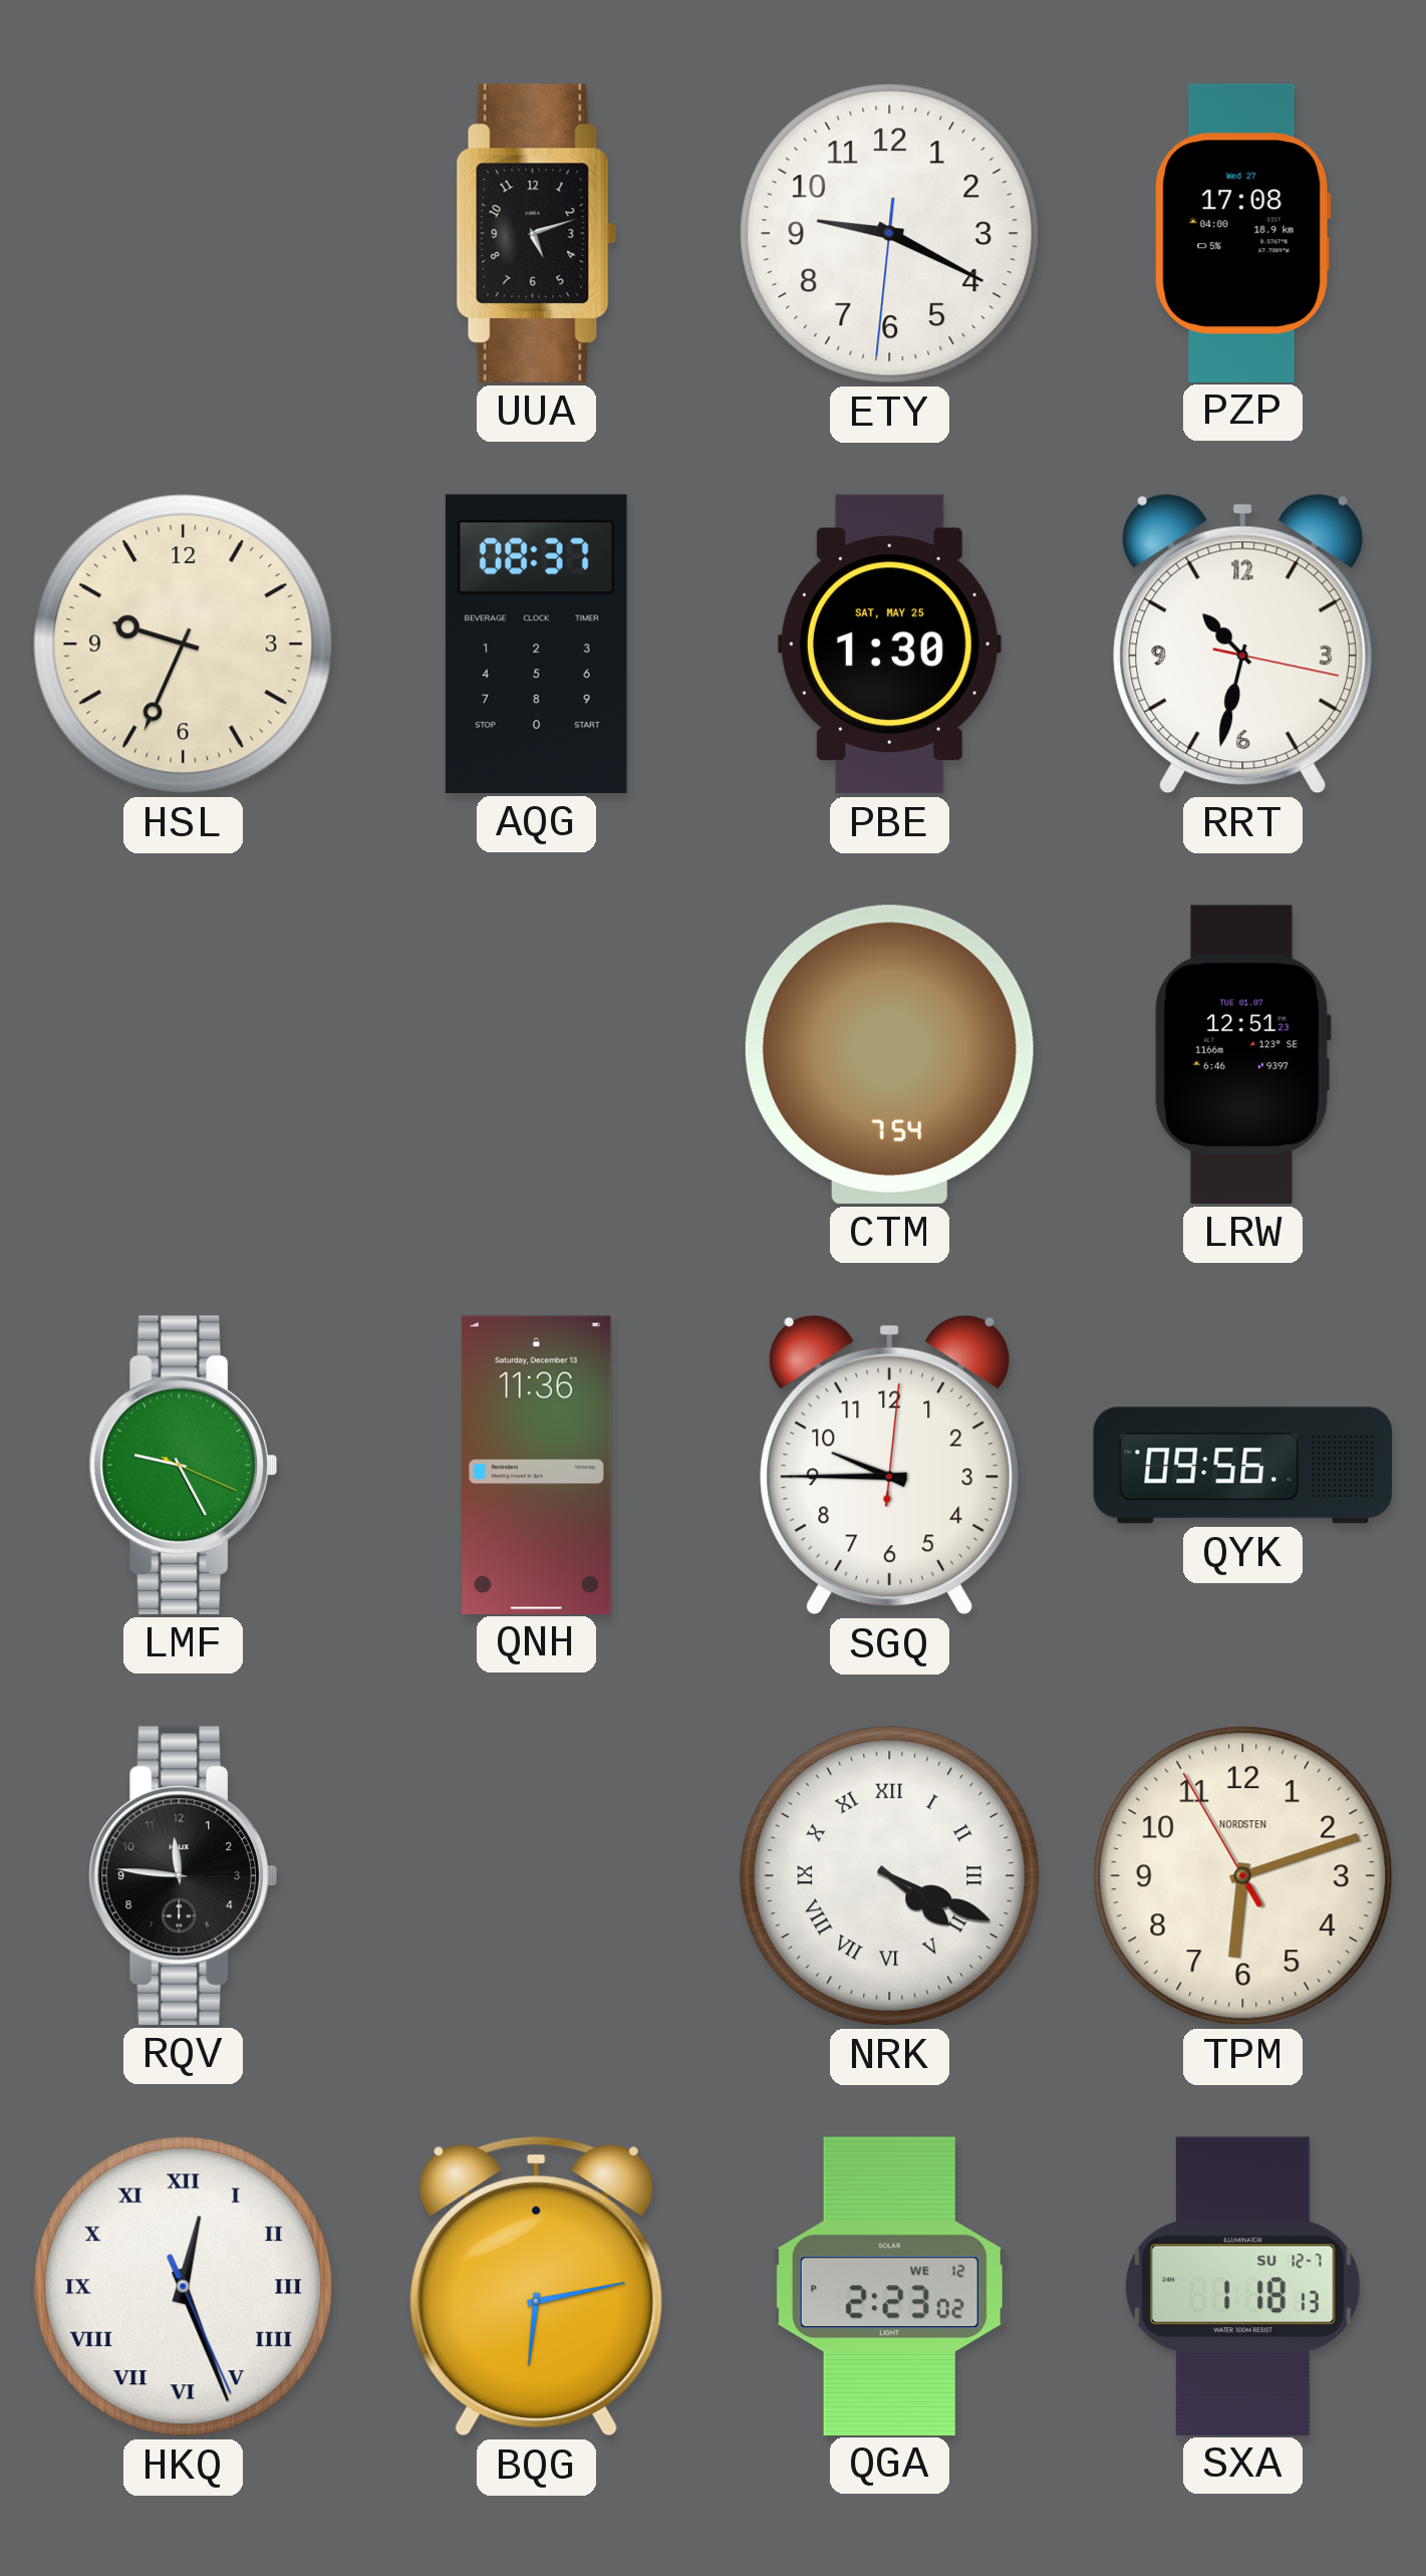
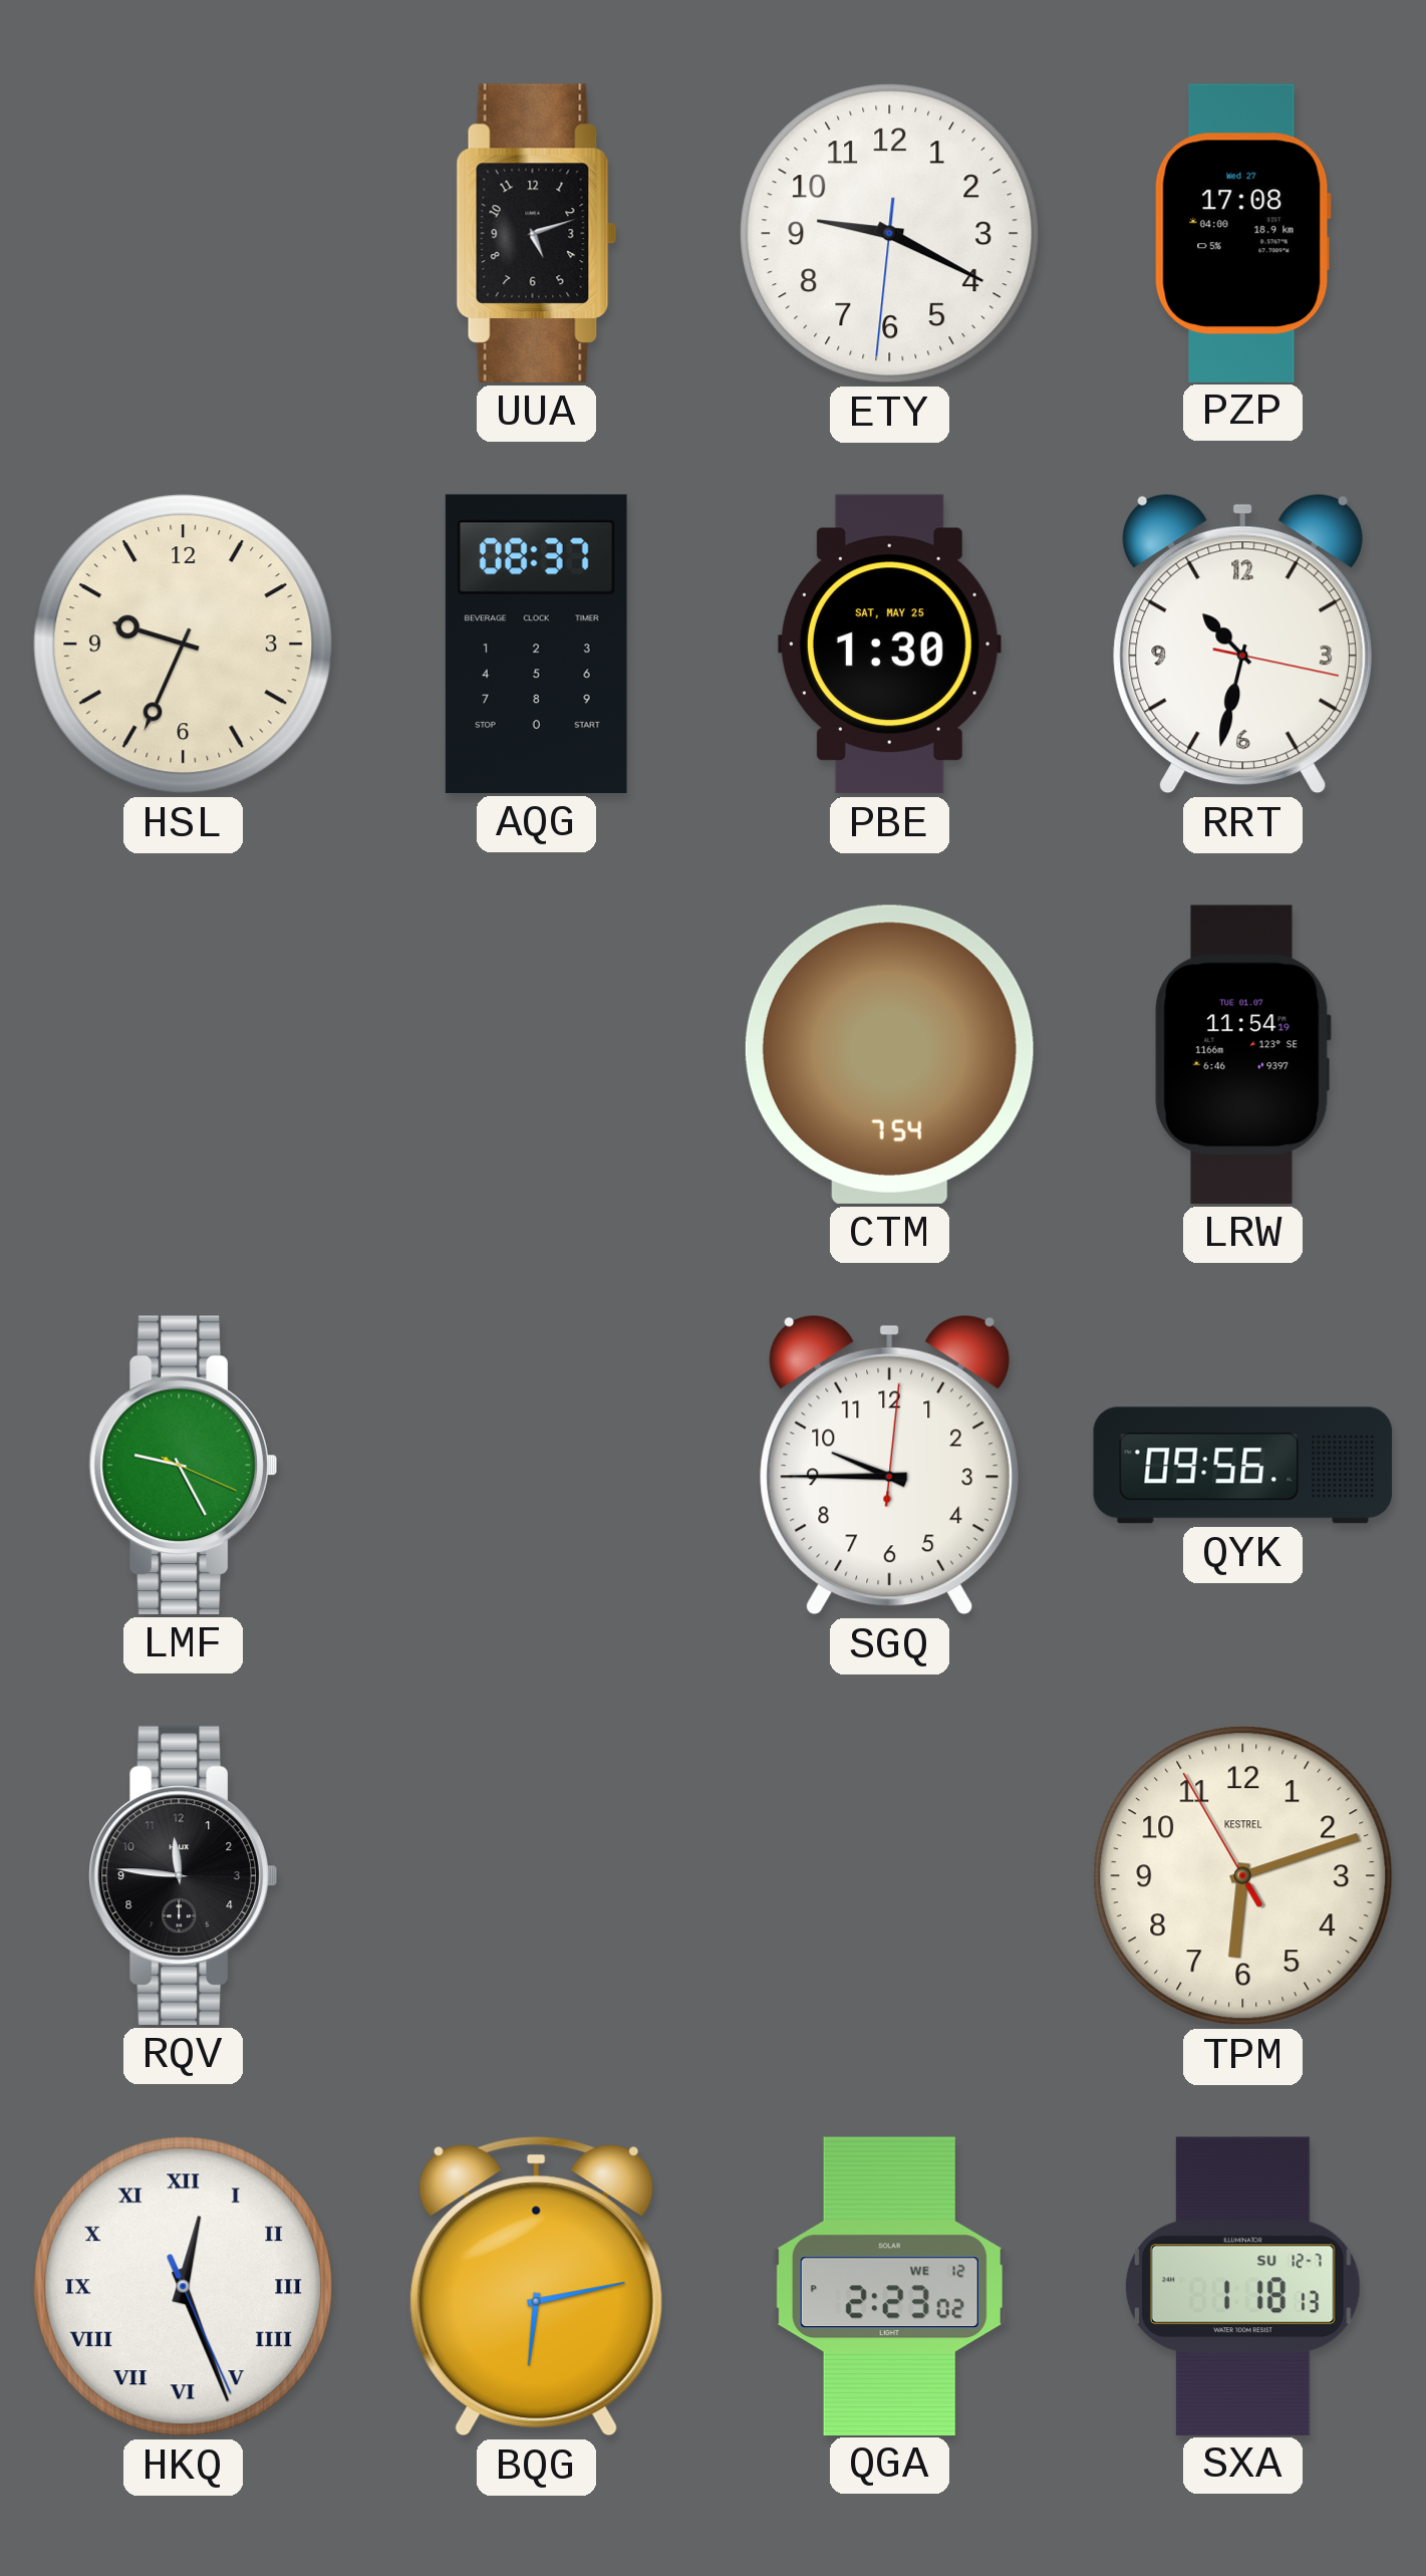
LRW: 12:51 -> 11:54 (1242, 1054)
QNH: 11:36 -> none (537, 1465)
NRK: 4:19 -> none (890, 1876)
TPM brand: NORDSTEN -> KESTREL (1243, 1876)
